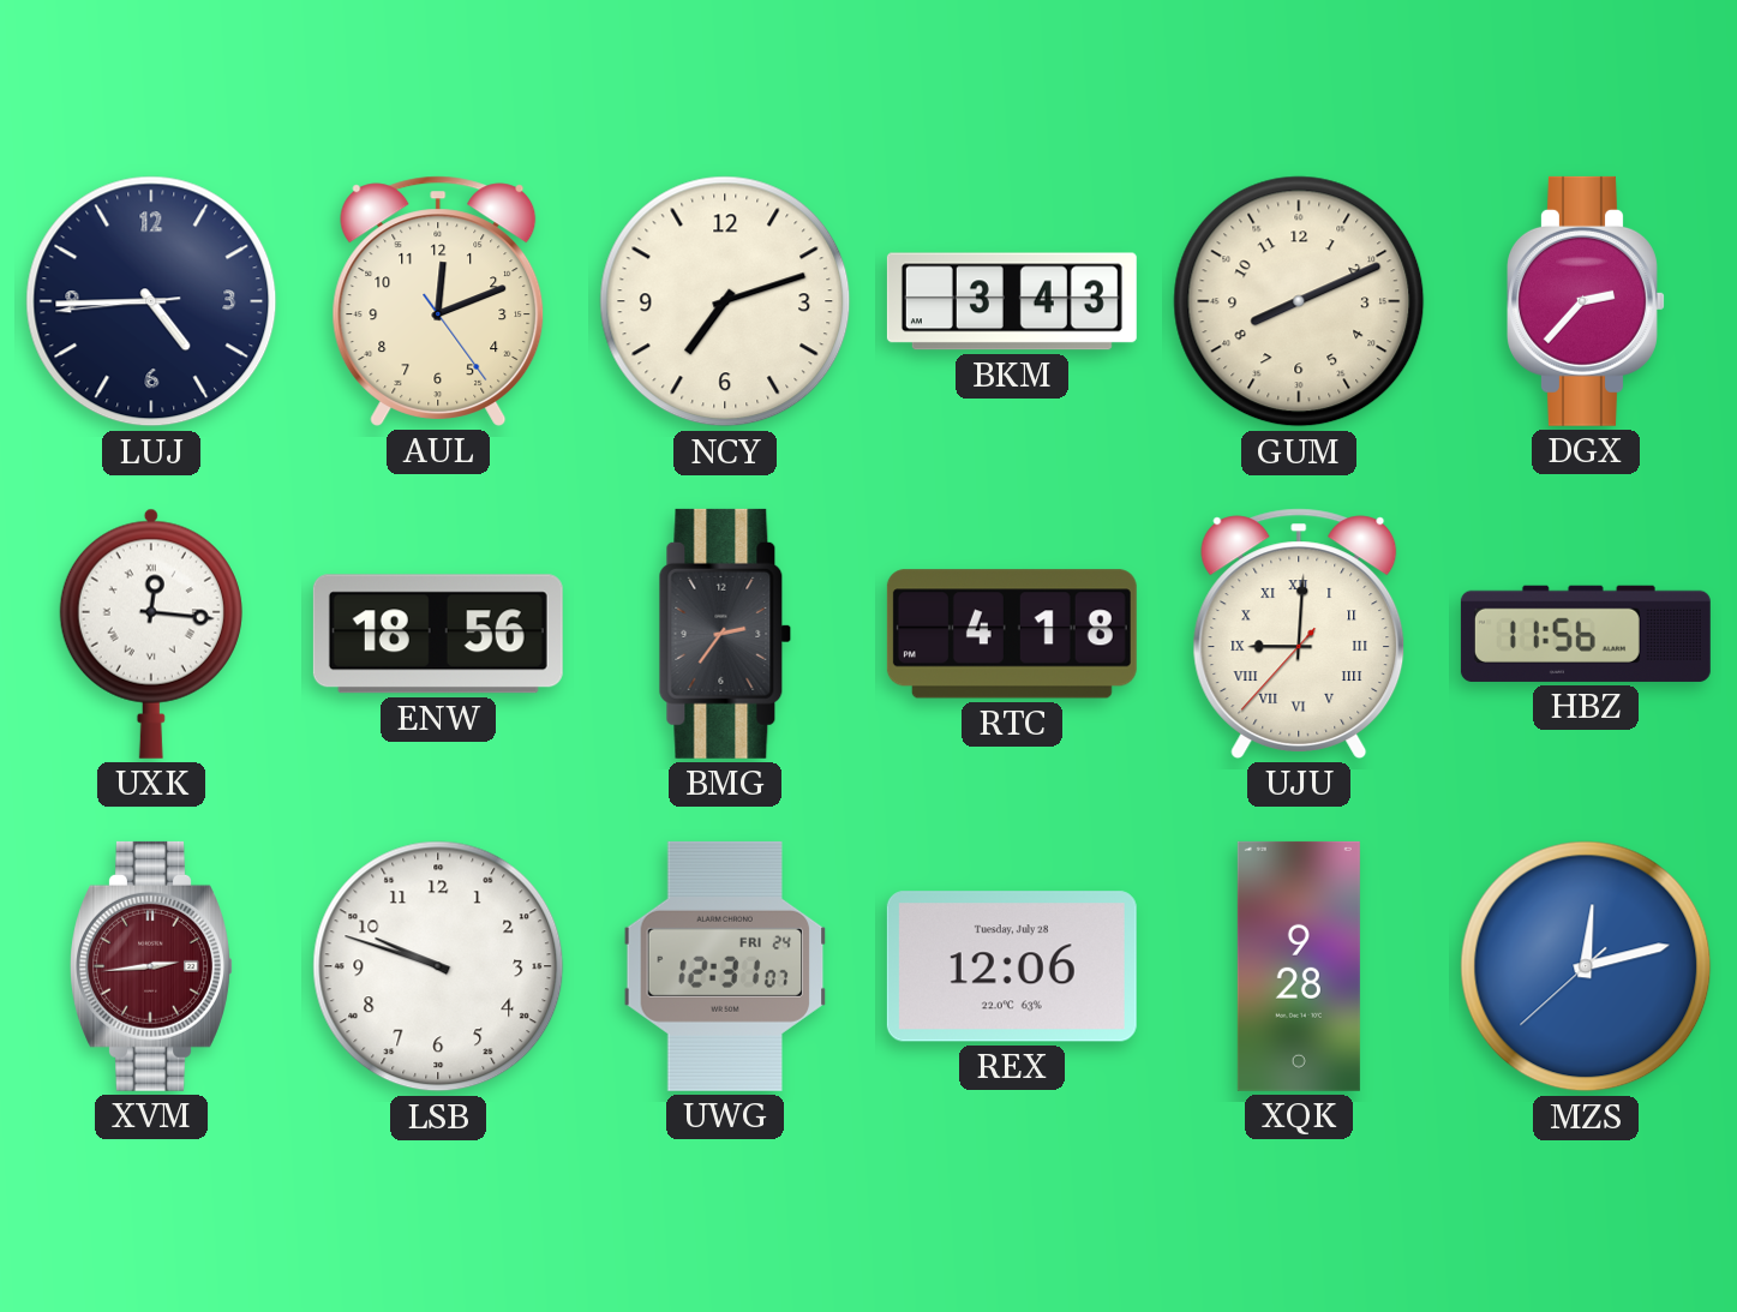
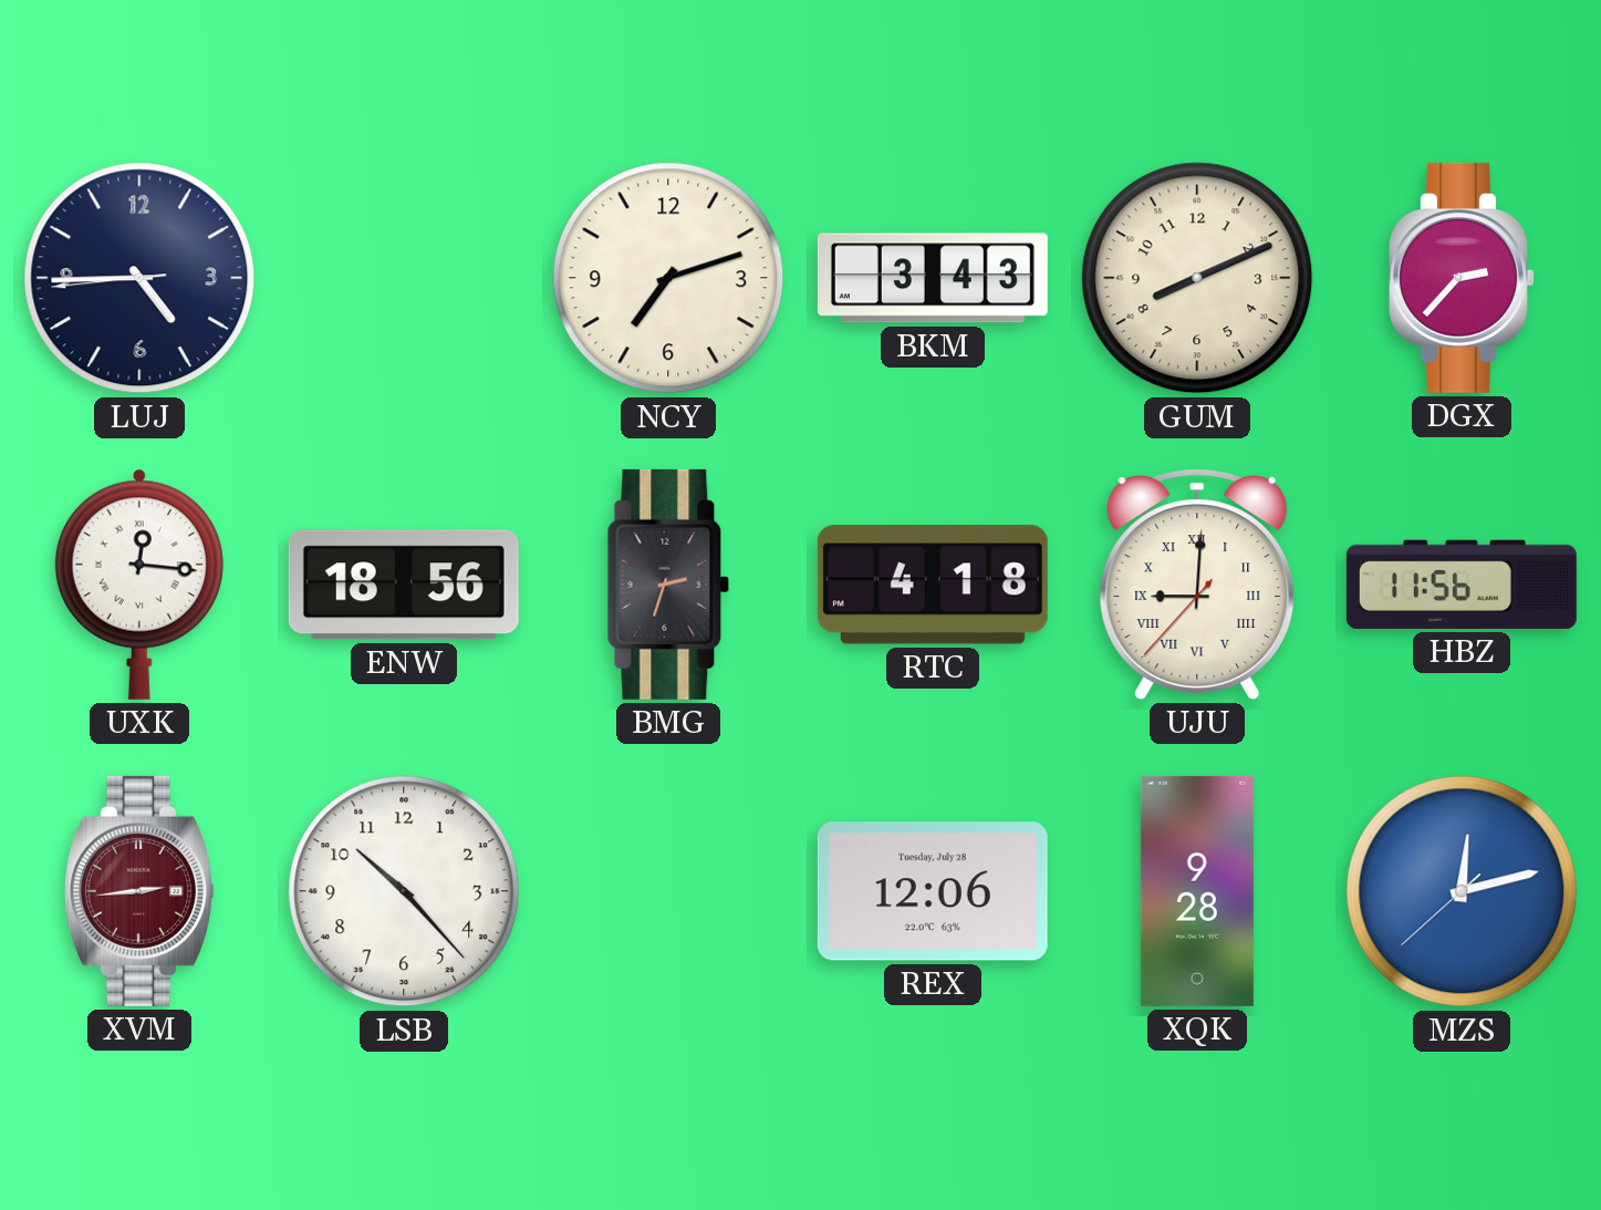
AUL: 12:11 -> none (438, 301)
BMG: 2:36 -> 2:33 (668, 585)
LSB: 9:48 -> 10:23 (404, 891)
UWG: 12:31 -> none (725, 966)
